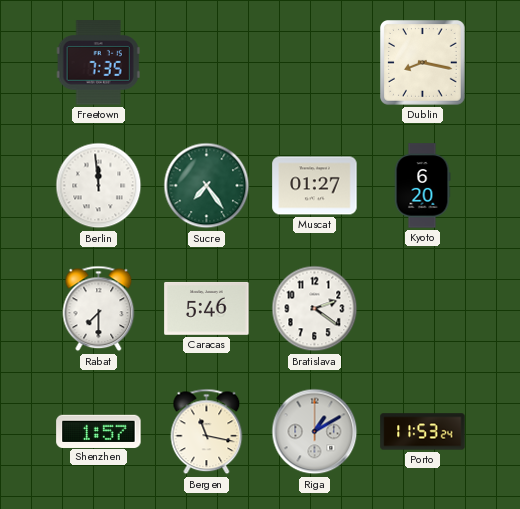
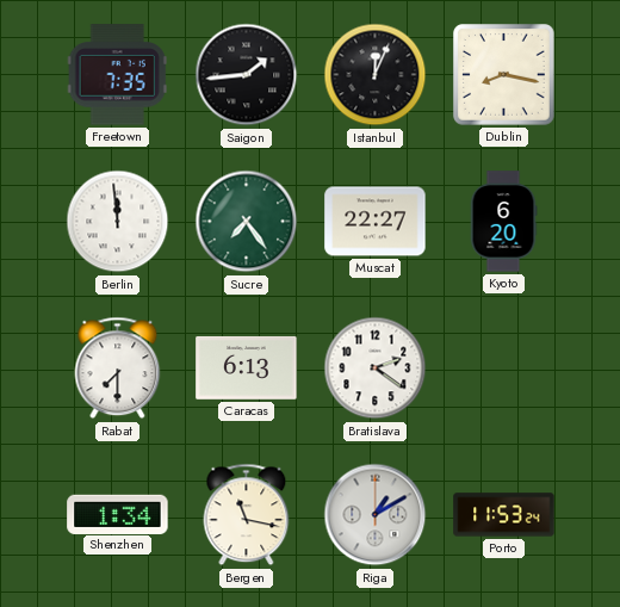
Saigon: none -> 1:44 (247, 75)
Istanbul: none -> 12:04 (376, 75)
Muscat: 01:27 -> 22:27 (376, 222)
Caracas: 5:46 -> 6:13 (247, 367)
Shenzhen: 1:57 -> 1:34 (118, 514)
